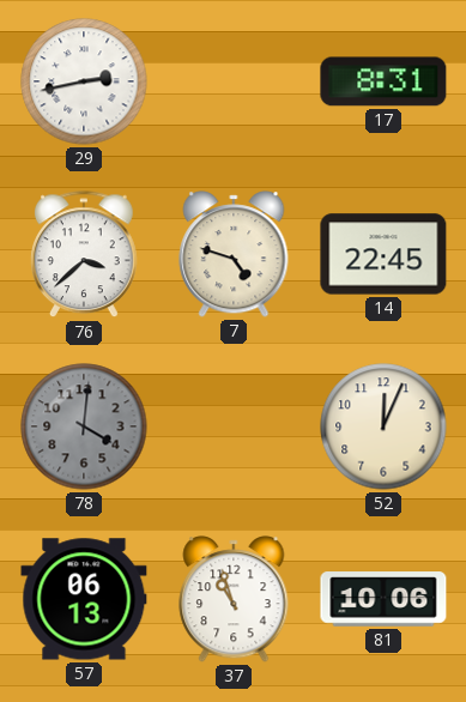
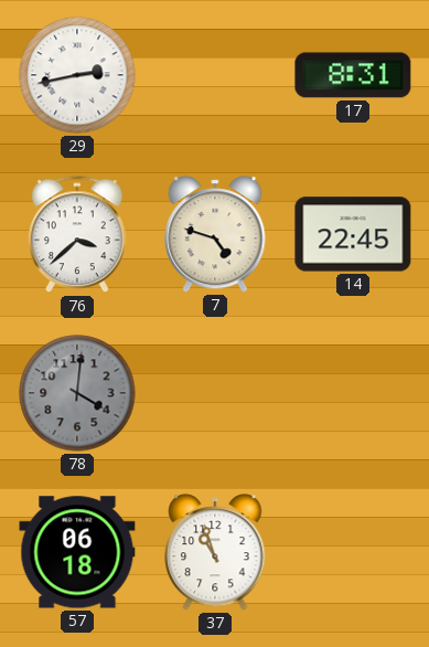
52: 12:04 -> none (383, 426)
57: 06:13 -> 06:18 (77, 552)
81: 10:06 -> none (383, 599)
